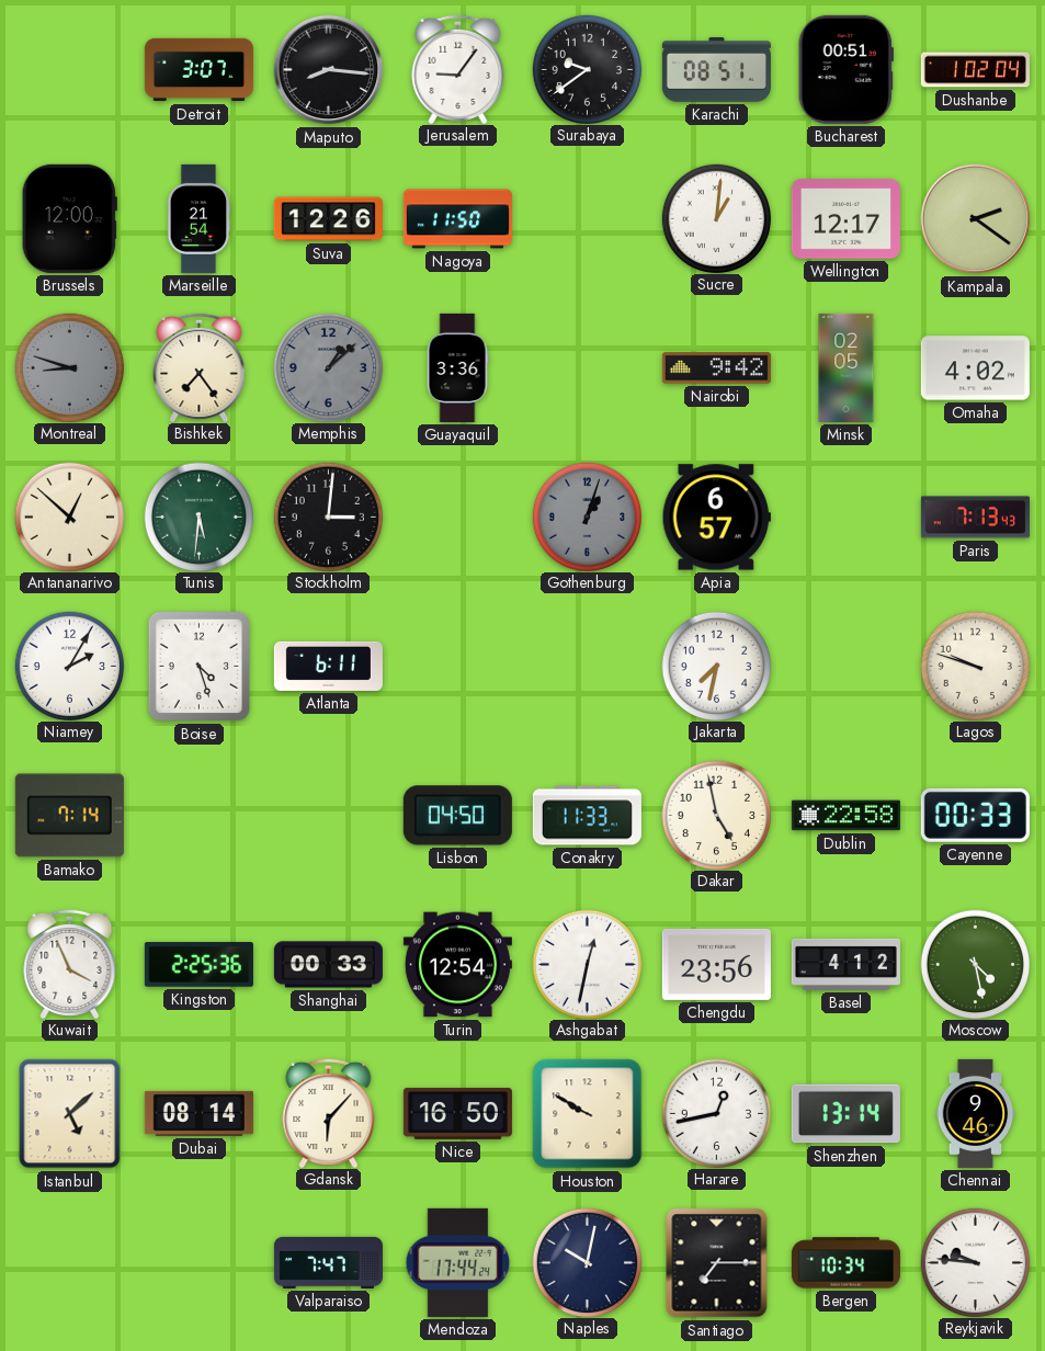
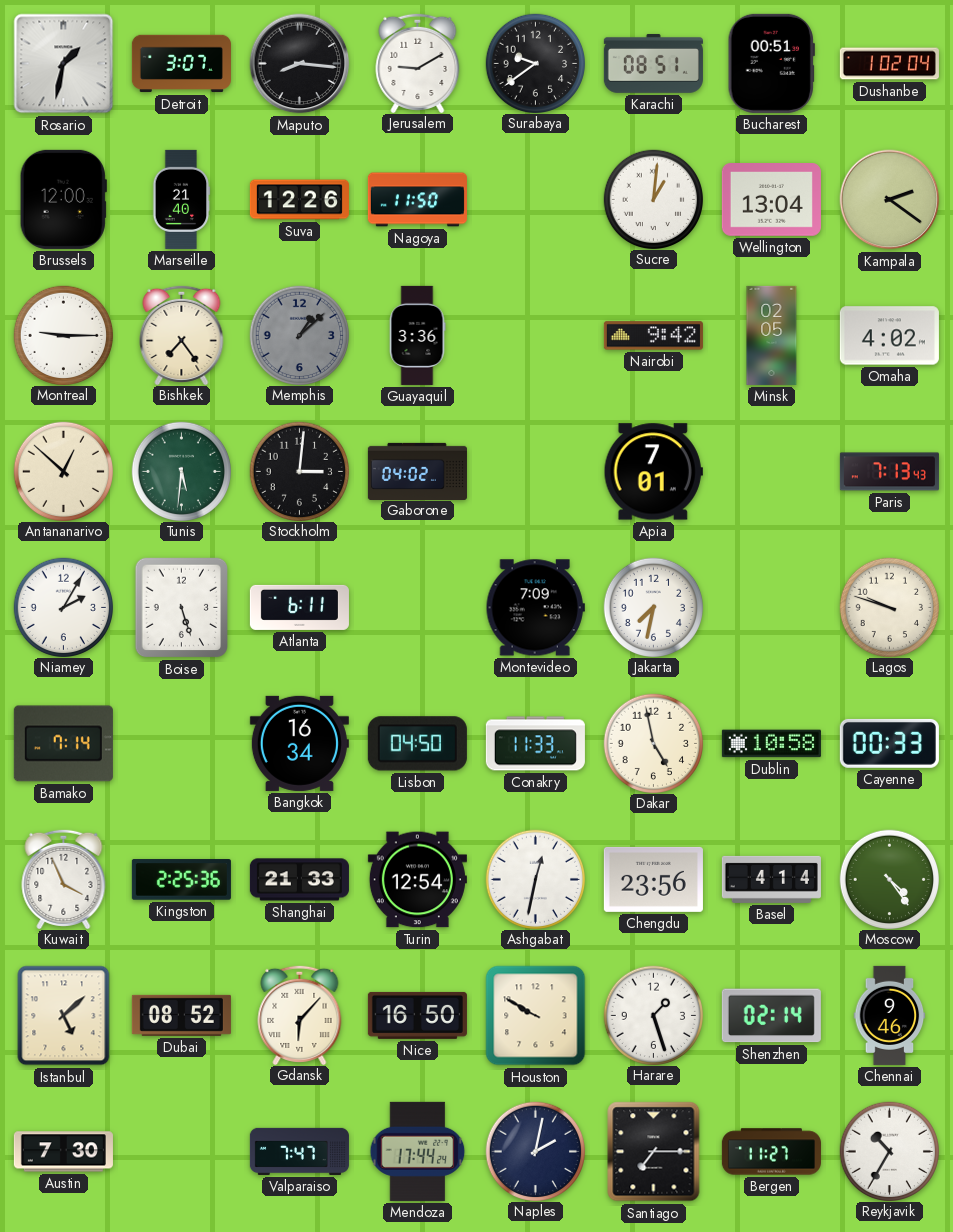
Rosario: none -> 1:32 (64, 64)
Jerusalem: 9:06 -> 9:10 (418, 62)
Marseille: 21:54 -> 21:40 (181, 199)
Wellington: 12:17 -> 13:04 (771, 200)
Montreal: 8:48 -> 9:15 (63, 335)
Montreal dial: grey -> white (63, 335)
Gaborone: none -> 04:02 (417, 471)
Gothenburg: 1:03 -> none (587, 516)
Apia: 6:57 -> 7:01 (653, 472)
Boise: 4:27 -> 5:27 (182, 608)
Montevideo: none -> 7:09 (535, 608)
Bangkok: none -> 16:34 (299, 743)
Dublin: 22:58 -> 10:58 (771, 744)
Shanghai: 00:33 -> 21:33 (299, 880)
Basel: 4:12 -> 4:14 (771, 879)
Moscow: 4:28 -> 4:24 (889, 879)
Dubai: 08:14 -> 08:52 (181, 1015)
Harare: 12:43 -> 1:27 (653, 1015)
Shenzhen: 13:14 -> 02:14 (771, 1016)
Austin: none -> 7:30 (63, 1152)
Naples: 10:02 -> 2:02 (535, 1151)
Bergen: 10:34 -> 11:27 (771, 1152)
Reykjavik: 9:46 -> 10:35 (889, 1151)
